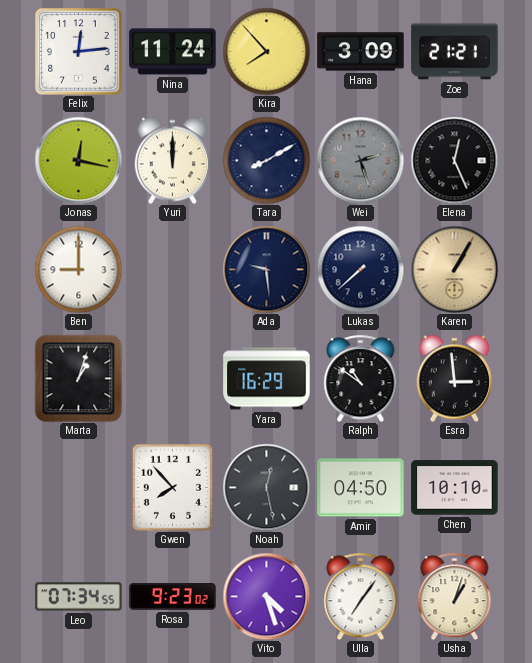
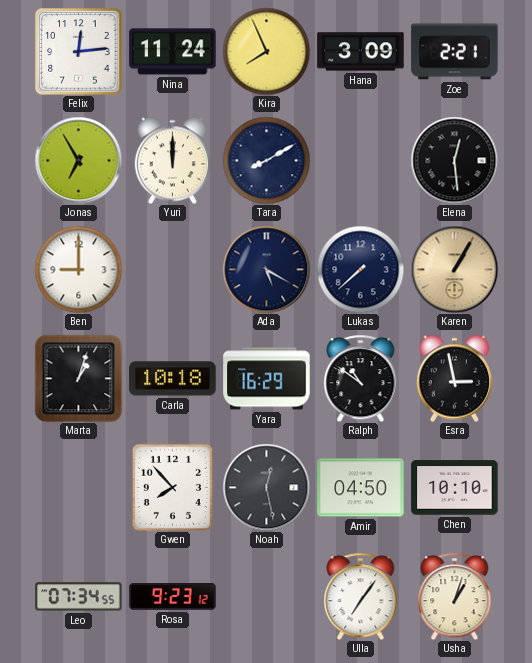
Kira: 7:53 -> 7:56 (266, 51)
Zoe: 21:21 -> 2:21 (455, 52)
Jonas: 12:17 -> 6:55 (78, 160)
Wei: 2:27 -> none (360, 160)
Elena: 12:26 -> 12:29 (454, 160)
Ada: 9:29 -> 5:20 (266, 269)
Carla: none -> 10:18 (173, 379)
Esra: 2:59 -> 2:58 (455, 378)
Rosa: 9:23:02 -> 9:23:12 (173, 597)
Vito: 4:27 -> none (266, 596)
